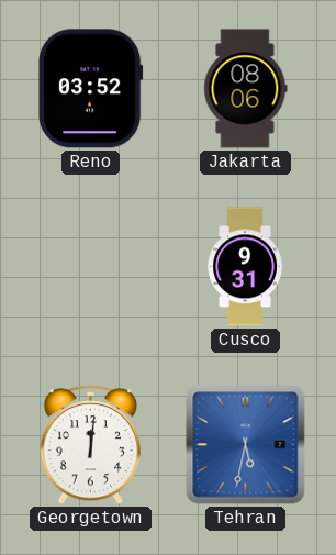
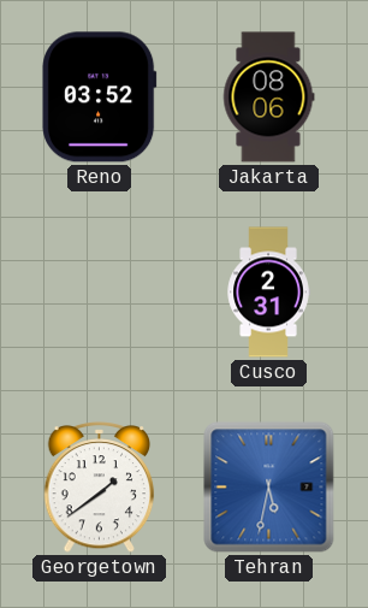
Cusco: 9:31 -> 2:31 (268, 293)
Georgetown: 12:01 -> 1:39 (100, 488)
